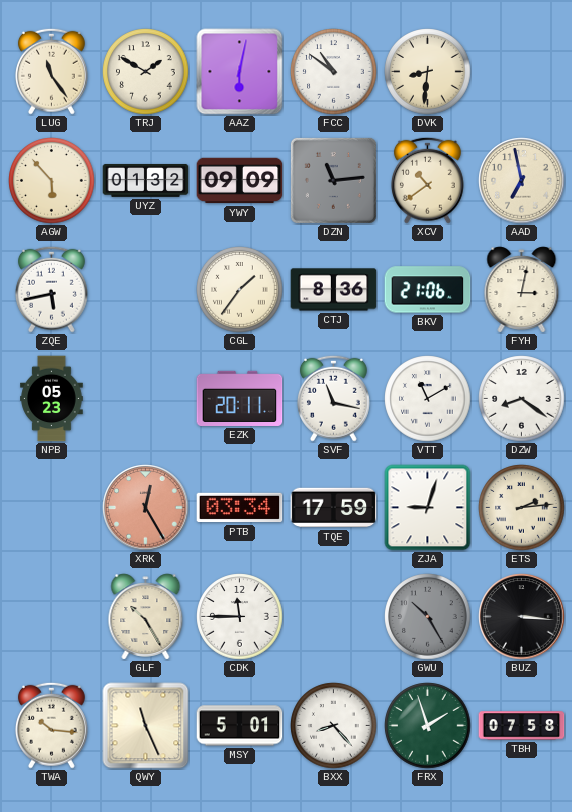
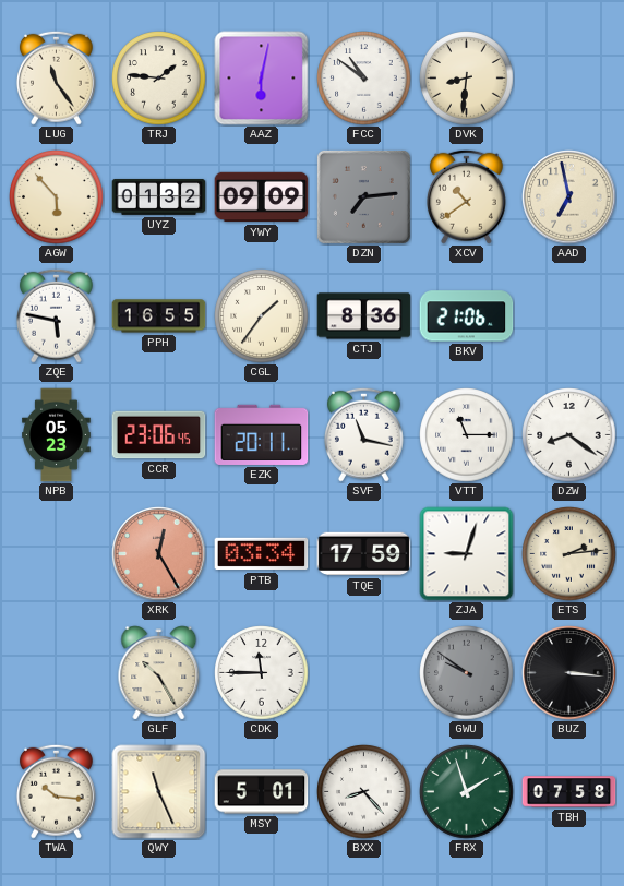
TRJ: 1:50 -> 1:46 (159, 79)
DZN: 11:14 -> 7:14 (363, 196)
ZQE: 5:43 -> 5:47 (56, 315)
PPH: none -> 16:55 (159, 316)
FYH: 3:02 -> none (522, 290)
CCR: none -> 23:06 (159, 435)
VTT: 11:10 -> 11:15 (467, 435)
GWU: 10:25 -> 9:51 (467, 673)
